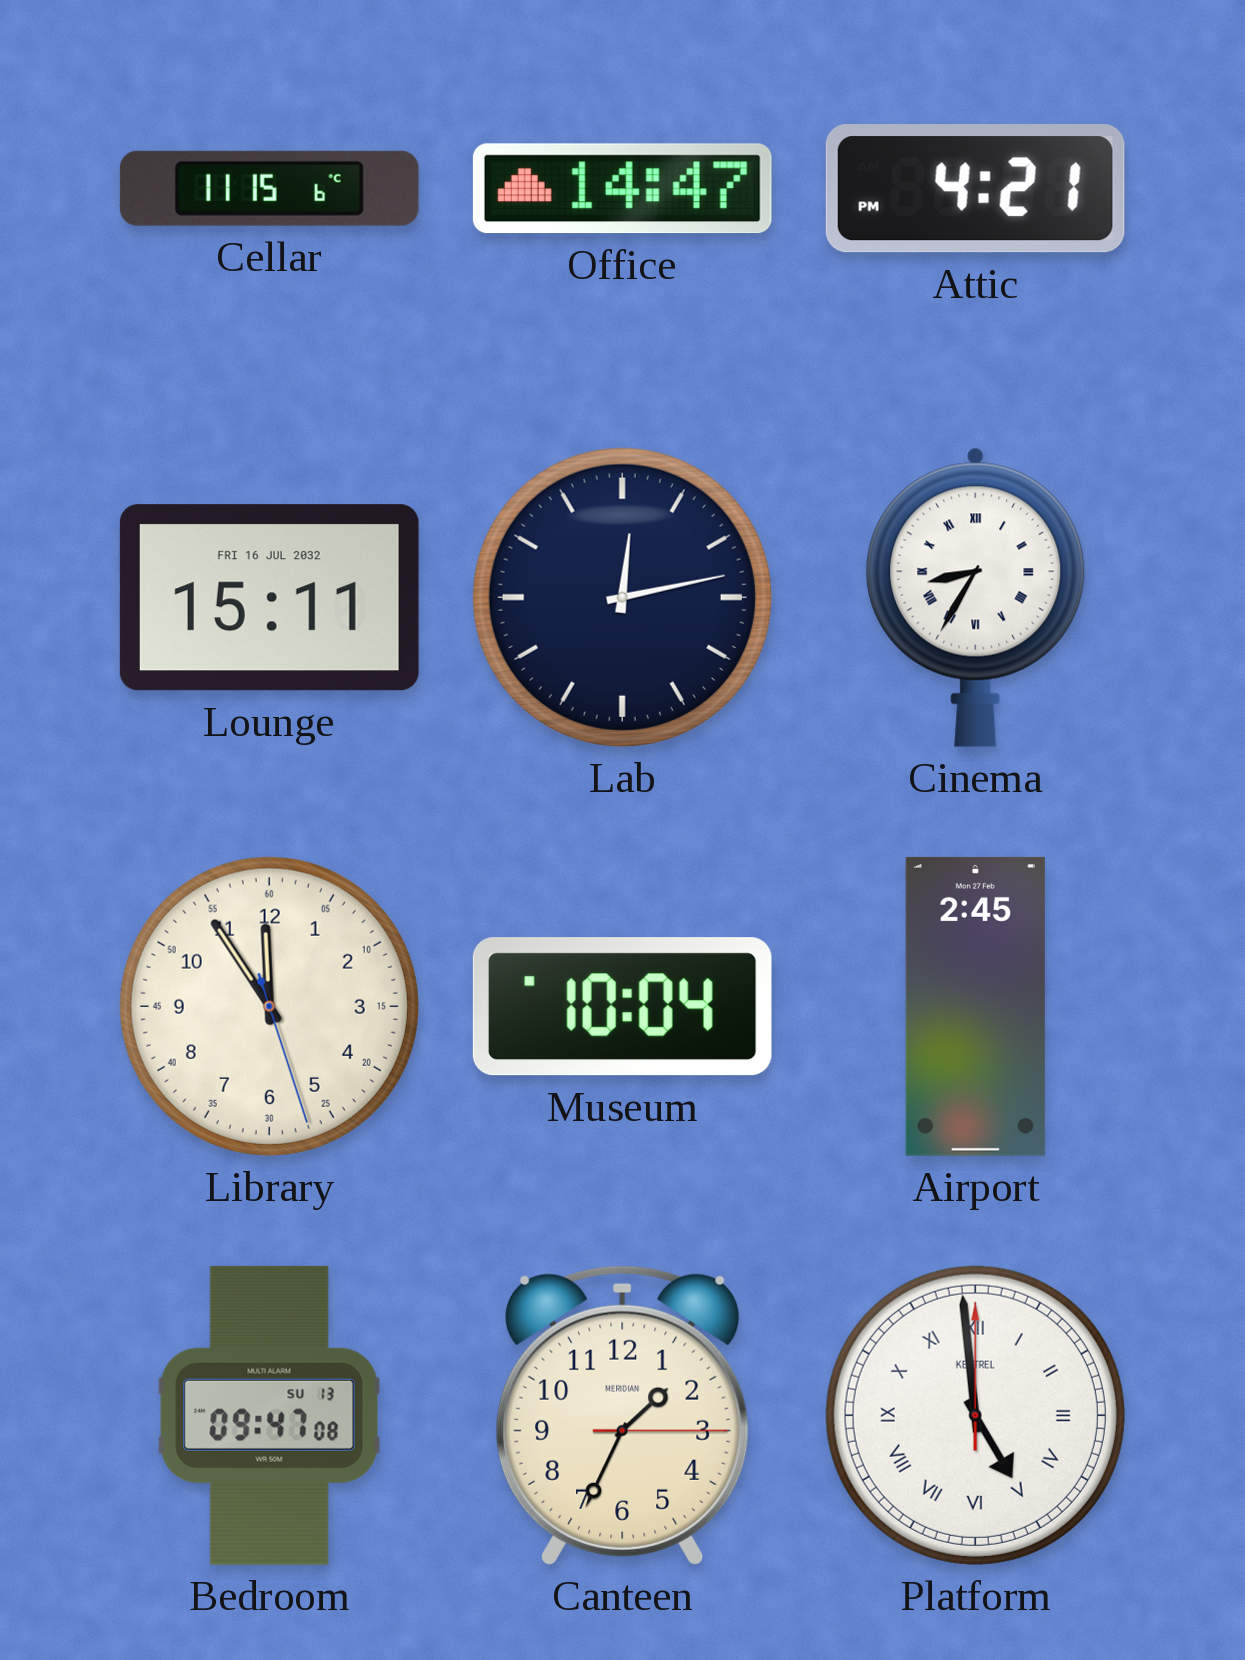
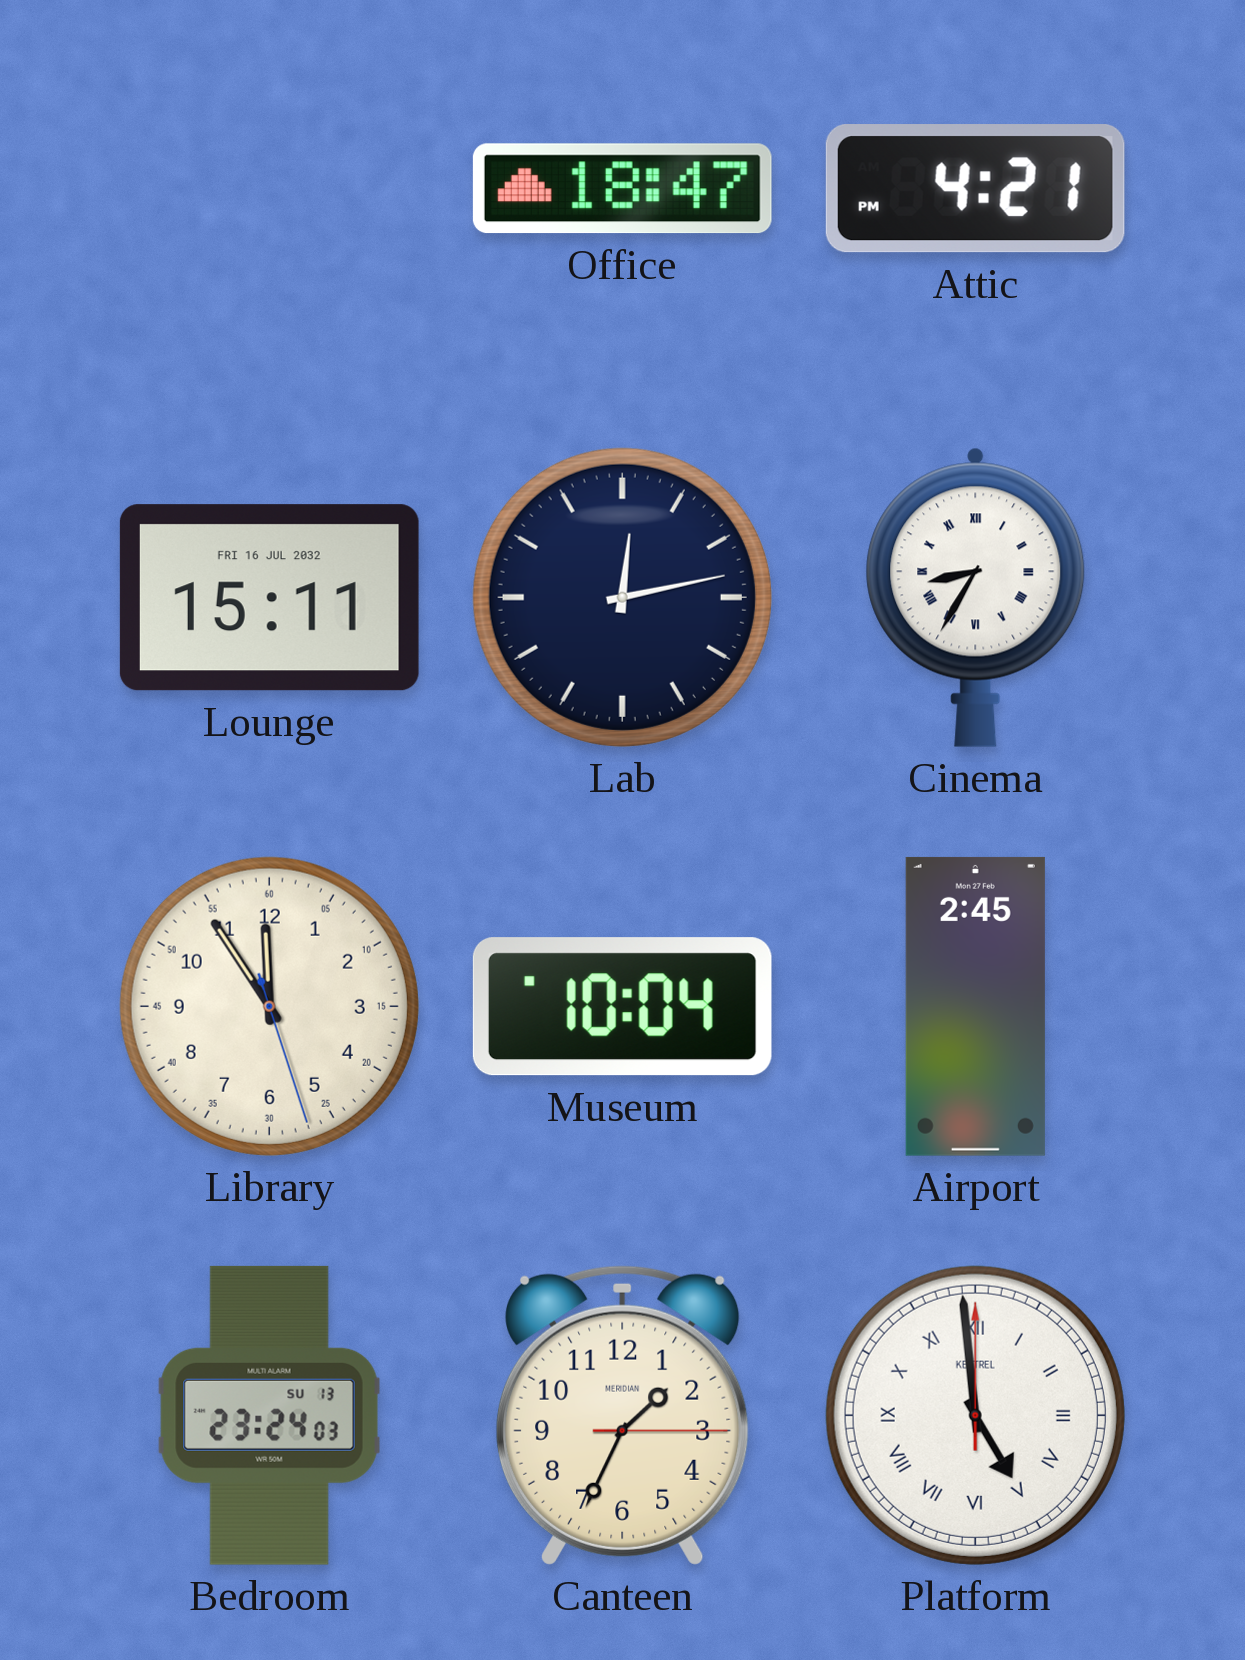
Cellar: 11:15 -> none (269, 188)
Office: 14:47 -> 18:47 (622, 189)
Bedroom: 09:47 -> 23:24 (270, 1415)
